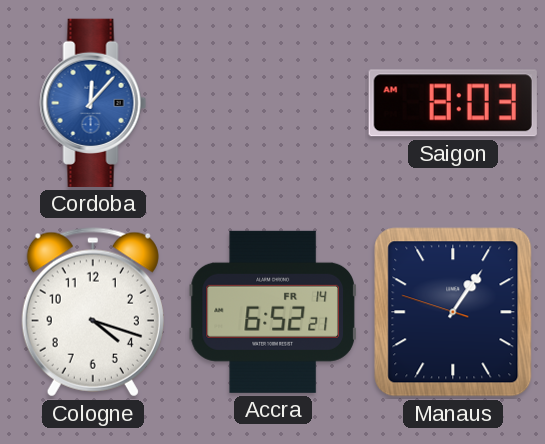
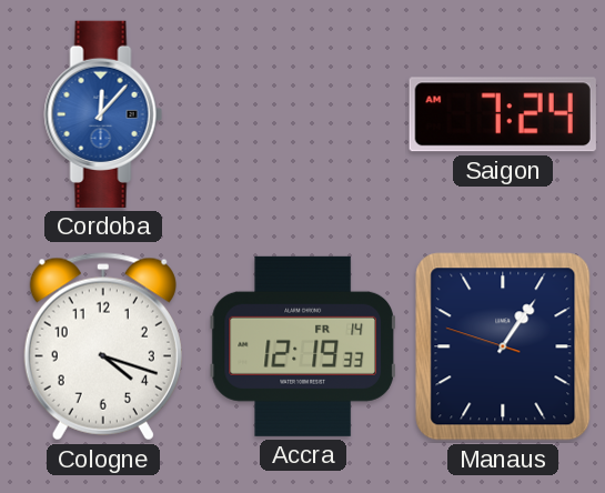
Saigon: 8:03 -> 7:24 (503, 114)
Accra: 6:52 -> 12:19 (303, 346)
